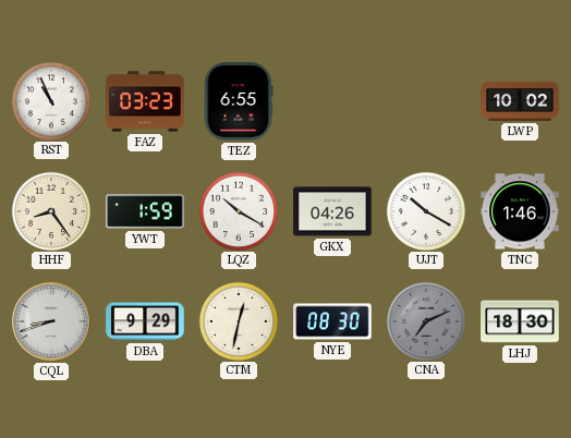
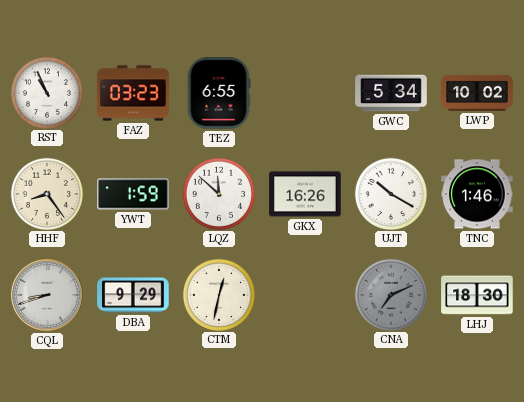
GWC: none -> 5:34 (391, 93)
LQZ: 10:20 -> 11:52 (218, 193)
GKX: 04:26 -> 16:26 (305, 194)
NYE: 08:30 -> none (332, 321)
